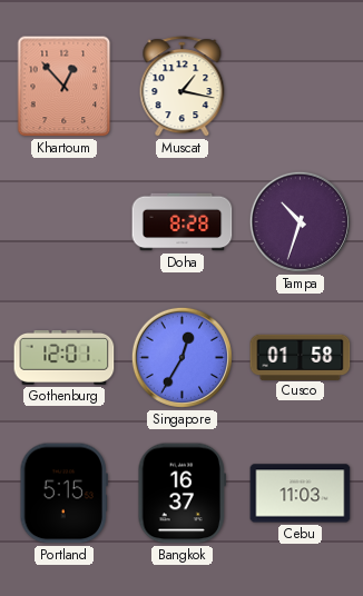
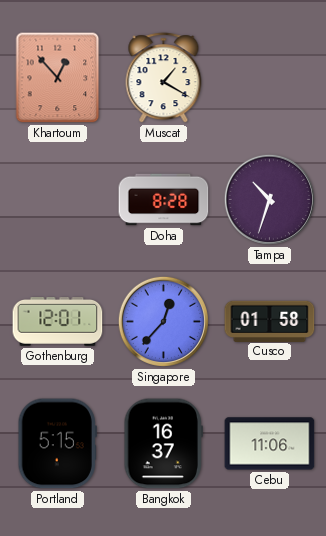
Muscat: 1:17 -> 1:20 (164, 78)
Singapore: 12:35 -> 12:37 (163, 321)
Cebu: 11:03 -> 11:06 (270, 444)
